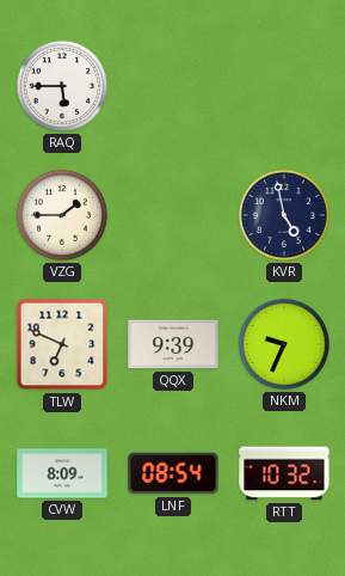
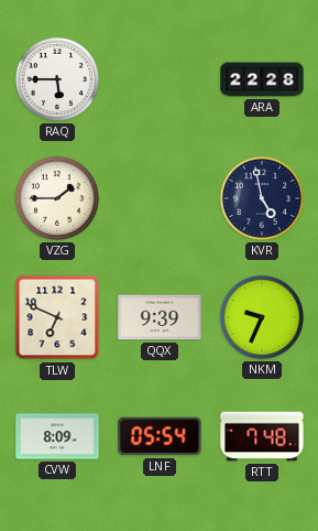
ARA: none -> 22:28 (262, 79)
LNF: 08:54 -> 05:54 (160, 436)
RTT: 10:32 -> 7:48 (262, 436)
